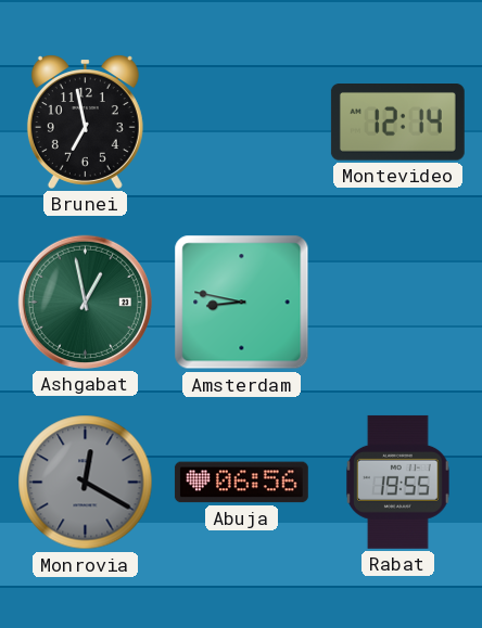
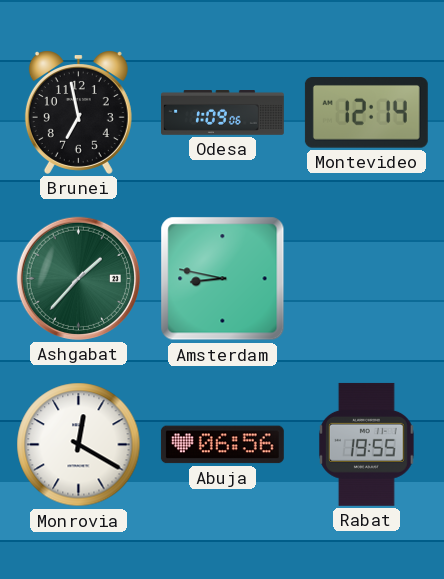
Odesa: none -> 1:09 (223, 113)
Ashgabat: 12:58 -> 1:37 (78, 278)
Monrovia dial: grey -> white (79, 445)
